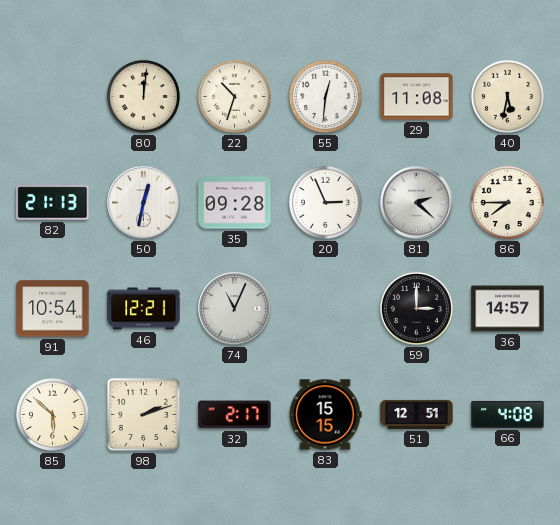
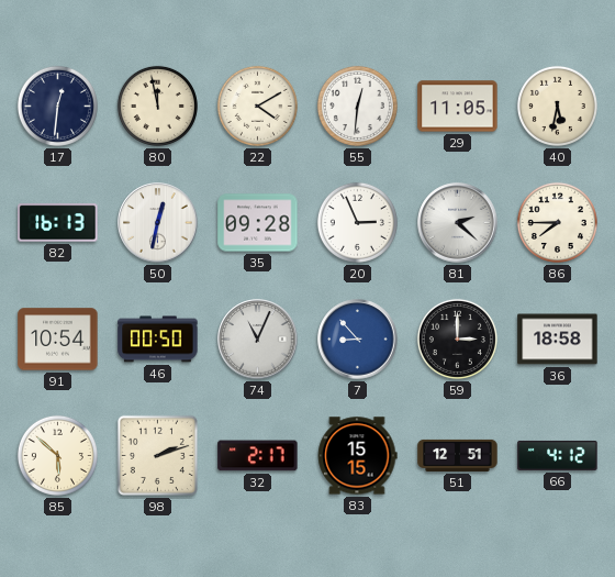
17: none -> 12:31 (57, 106)
80: 12:01 -> 11:58 (157, 106)
22: 10:33 -> 4:10 (257, 106)
29: 11:08 -> 11:05 (458, 107)
82: 21:13 -> 16:13 (58, 223)
46: 12:21 -> 00:50 (158, 340)
7: none -> 8:53 (358, 340)
36: 14:57 -> 18:58 (558, 340)
66: 4:08 -> 4:12 (558, 455)
